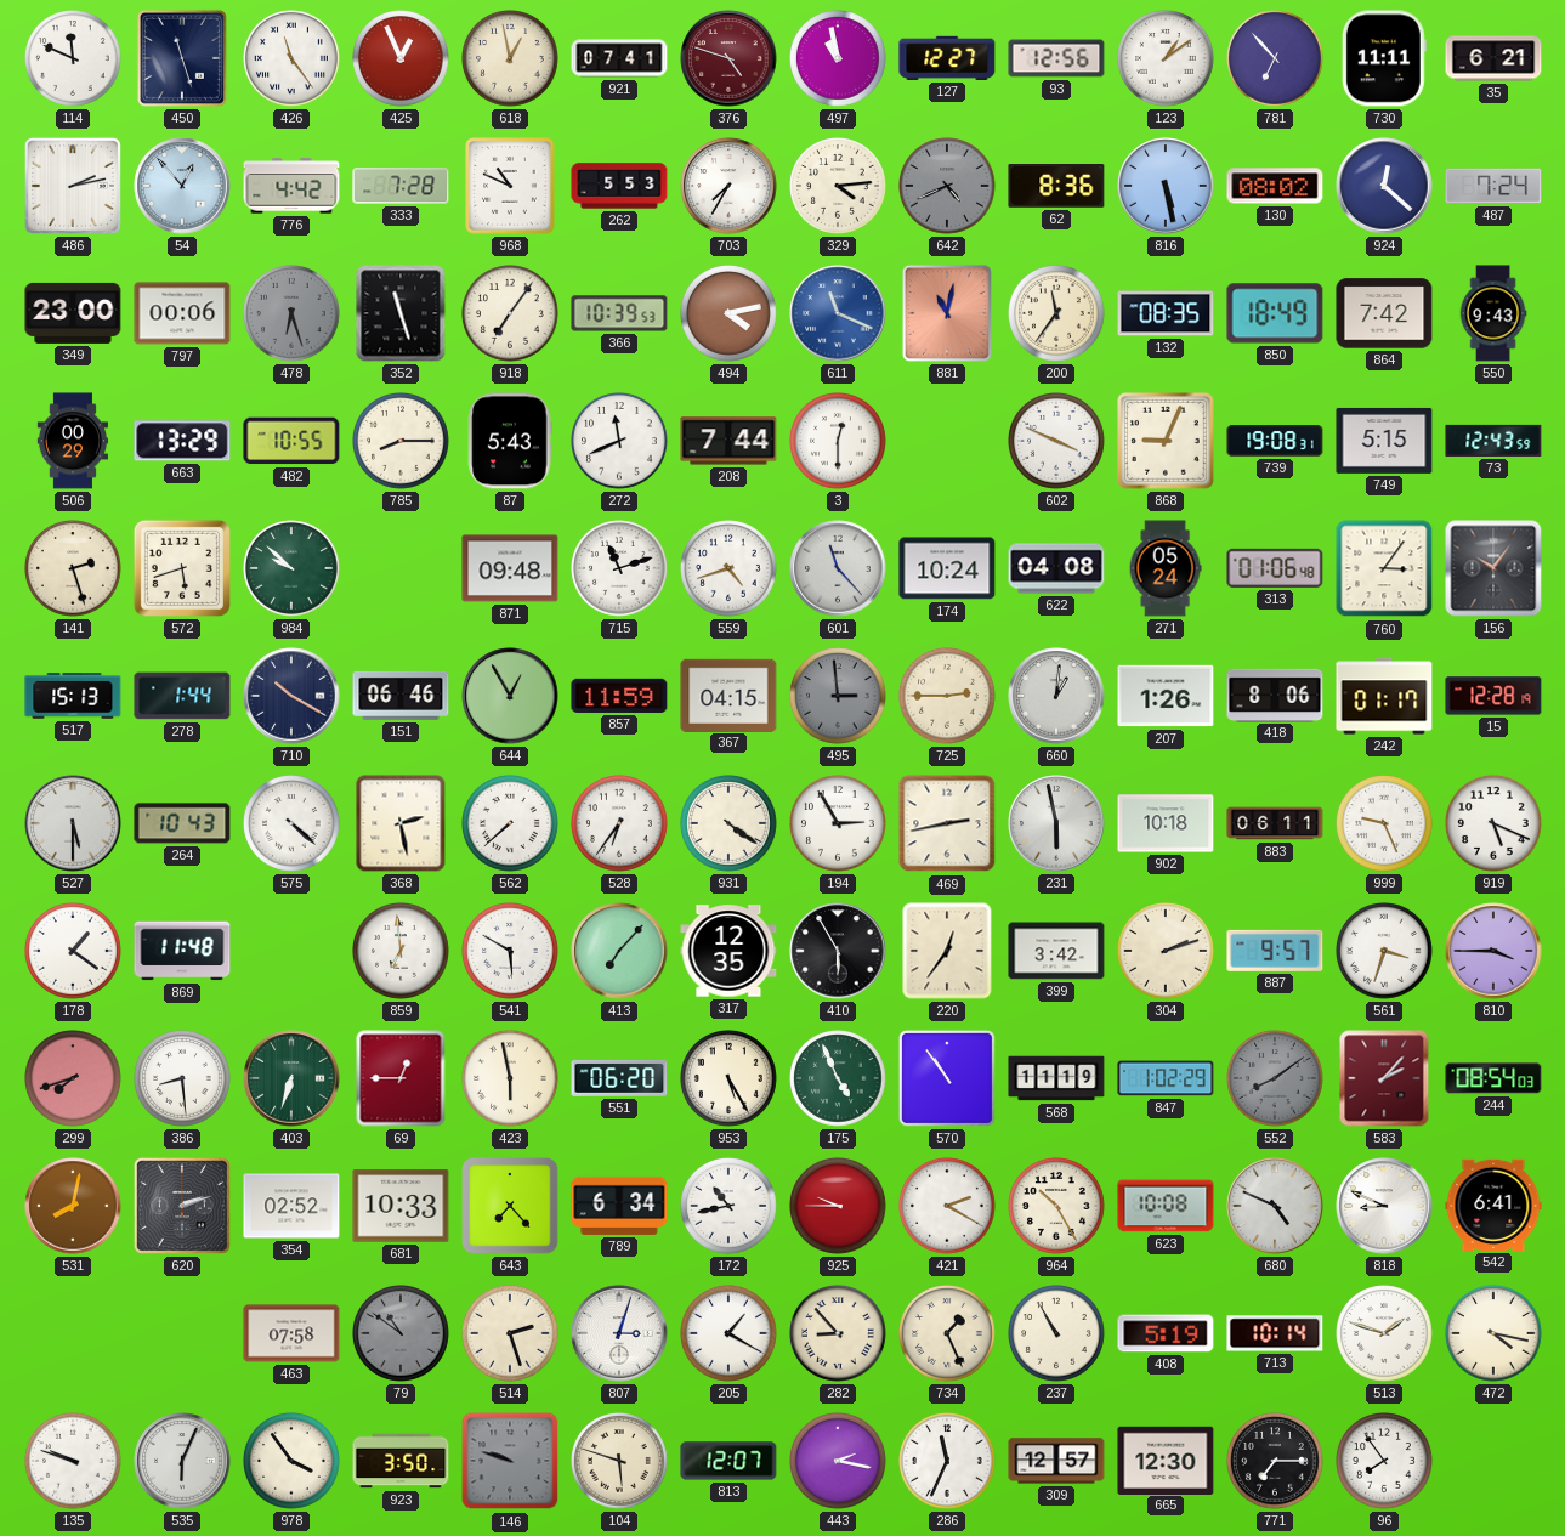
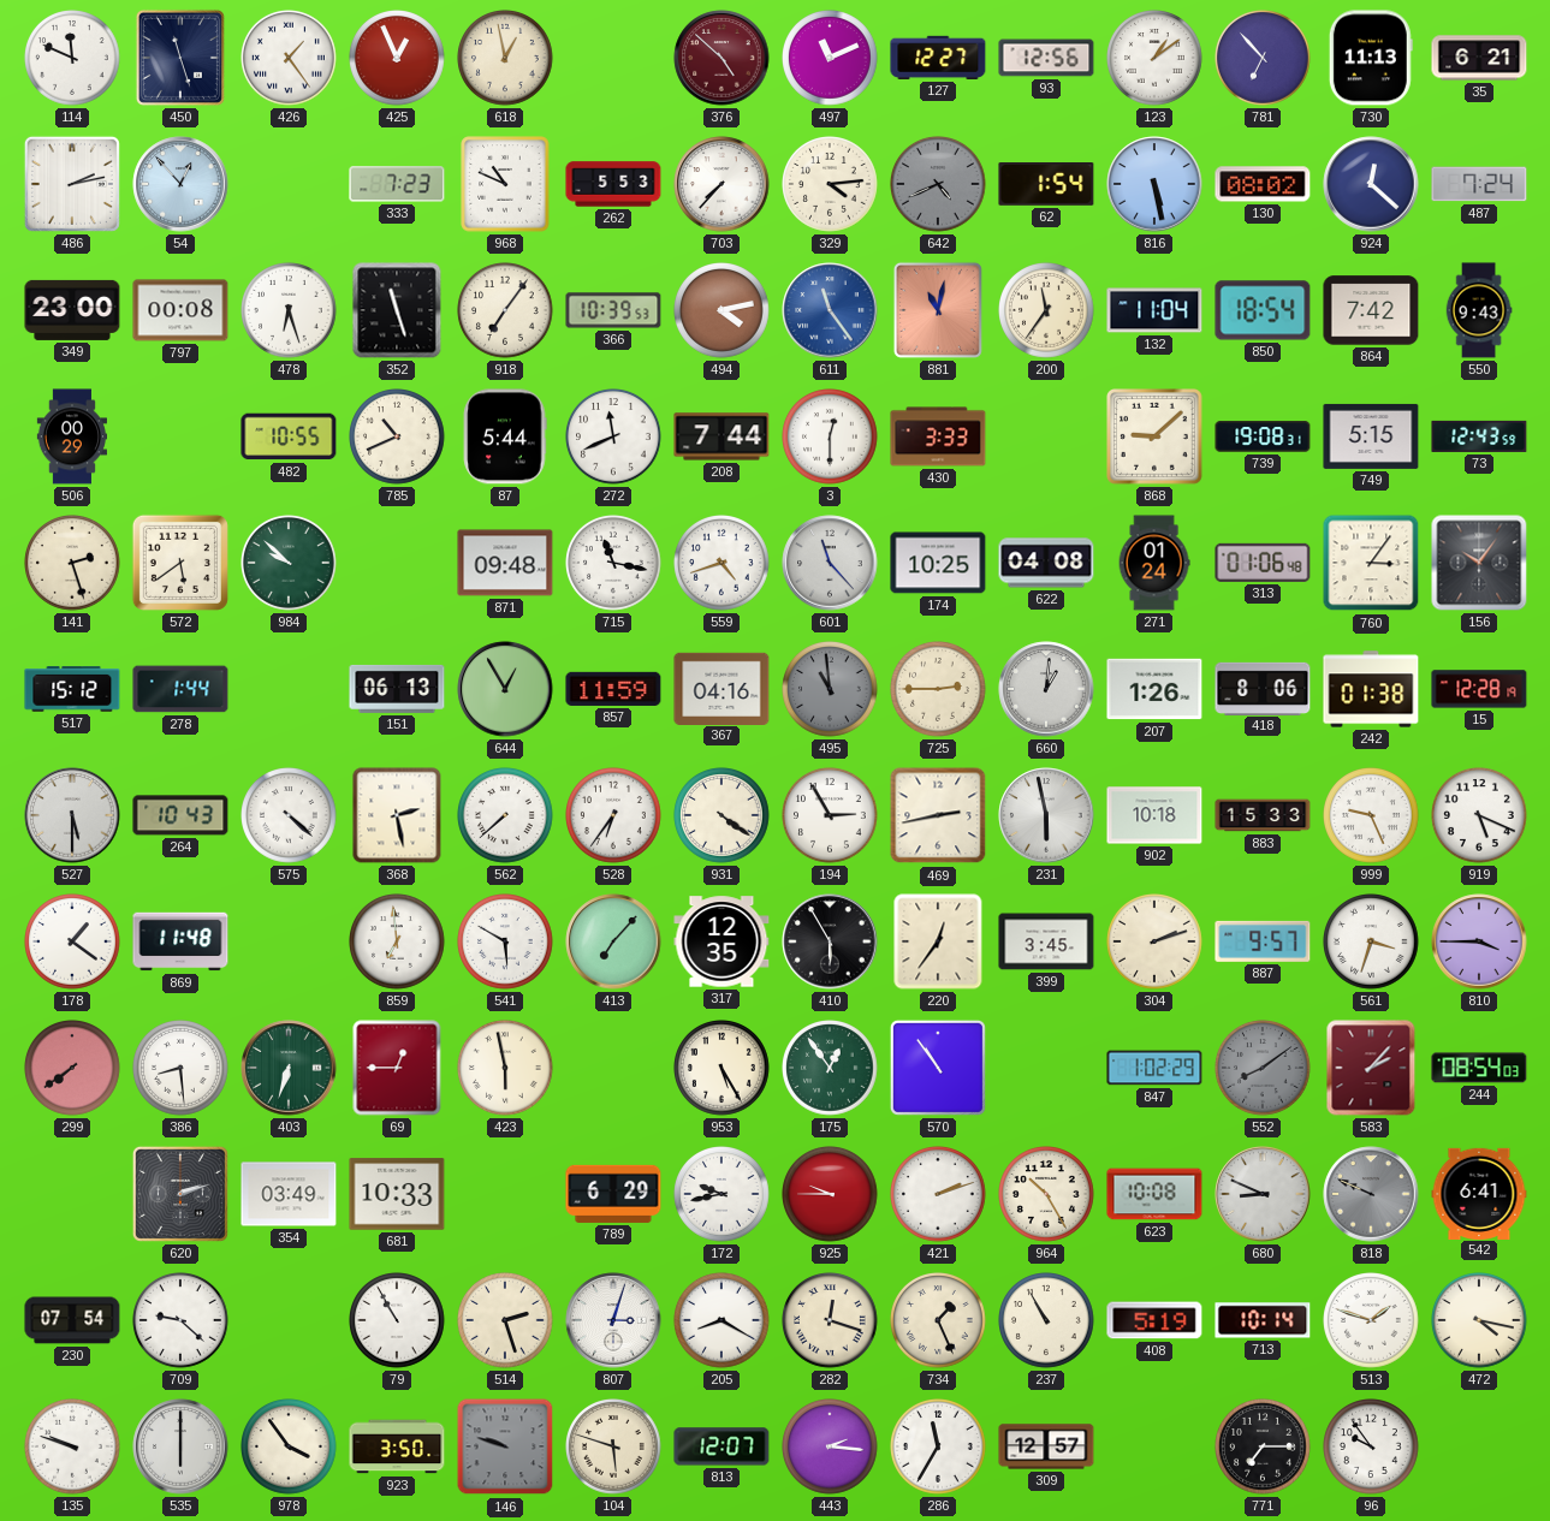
426: 11:24 -> 1:24 (290, 59)
921: 07:41 -> none (619, 58)
376: 4:48 -> 4:52 (721, 58)
497: 10:58 -> 11:11 (831, 59)
730: 11:11 -> 11:13 (1371, 58)
776: 4:42 -> none (291, 186)
333: 7:28 -> 7:23 (397, 184)
703: 7:35 -> 7:37 (721, 184)
62: 8:36 -> 1:54 (1046, 185)
797: 00:06 -> 00:08 (180, 310)
478 dial: grey -> white (290, 311)
611: 11:19 -> 11:24 (830, 310)
132: 08:35 -> 11:04 (1154, 310)
850: 18:49 -> 18:54 (1263, 310)
663: 13:29 -> none (182, 441)
785: 8:15 -> 10:41 (398, 438)
87: 5:43 -> 5:44 (505, 436)
430: none -> 3:33 (938, 436)
602: 3:49 -> none (1057, 442)
868: 9:04 -> 9:08 (1156, 438)
572: 5:42 -> 5:39 (180, 563)
715: 11:12 -> 11:17 (614, 564)
174: 10:24 -> 10:25 (938, 563)
271: 05:24 -> 01:24 (1154, 563)
517: 15:13 -> 15:12 (72, 689)
710: 10:20 -> none (291, 696)
151: 06:46 -> 06:13 (397, 689)
367: 04:15 -> 04:16 (721, 688)
495: 2:59 -> 10:59 (831, 690)
242: 01:17 -> 01:38 (1371, 689)
883: 06:11 -> 15:33 (1263, 815)
399: 3:42 -> 3:45 (1046, 941)
299: 7:42 -> 7:39 (73, 1069)
551: 06:20 -> none (619, 1078)
175: 4:56 -> 12:54 (831, 1069)
568: 11:19 -> none (1056, 1078)
531: 8:02 -> none (73, 1206)
354: 02:52 -> 03:49 (289, 1194)
643: 7:23 -> none (510, 1206)
789: 6:34 -> 6:29 (613, 1194)
172: 10:43 -> 9:43 (723, 1195)
421: 2:20 -> 2:12 (939, 1195)
680: 4:49 -> 8:49 (1263, 1194)
818: 8:49 -> 9:49 (1371, 1194)
818 dial: white -> grey (1371, 1194)
230: none -> 07:54 (72, 1320)
709: none -> 9:22 (182, 1321)
463: 07:58 -> none (291, 1333)
79: 10:51 -> 10:55 (398, 1321)
79 dial: grey -> white (398, 1321)
205: 1:20 -> 8:20 (723, 1321)
282: 8:53 -> 12:18 (831, 1321)
535: 6:04 -> 6:00 (180, 1446)
443: 2:17 -> 2:16 (831, 1448)
286: 11:34 -> 11:35 (939, 1448)
665: 12:30 -> none (1166, 1460)
96: 7:54 -> 9:54 (1372, 1448)
